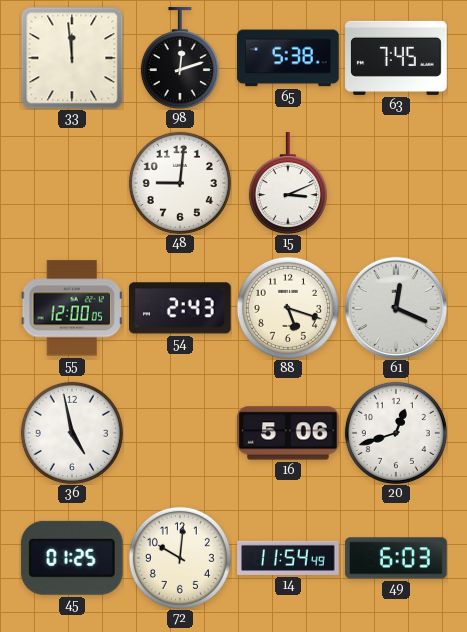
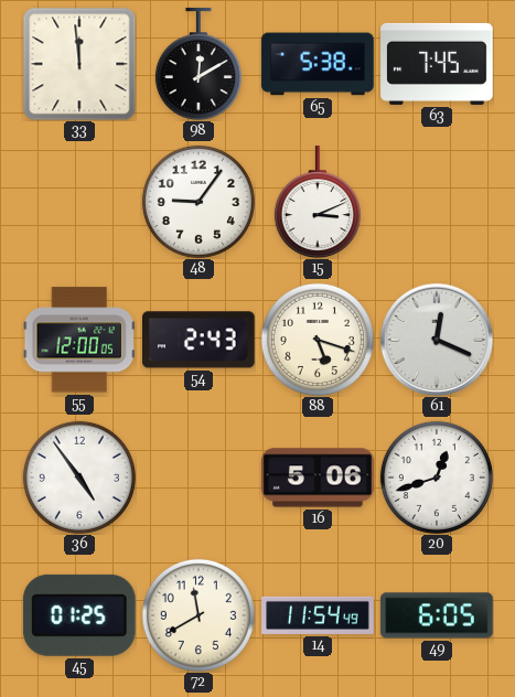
98: 12:12 -> 12:10 (199, 64)
48: 9:01 -> 9:06 (199, 202)
36: 4:58 -> 4:54 (79, 478)
72: 10:01 -> 11:40 (199, 615)
49: 6:03 -> 6:05 (437, 615)
